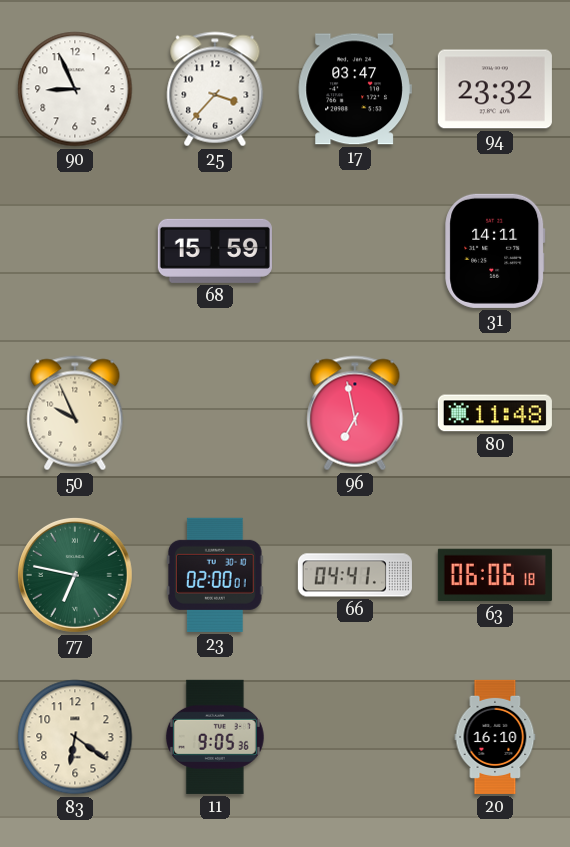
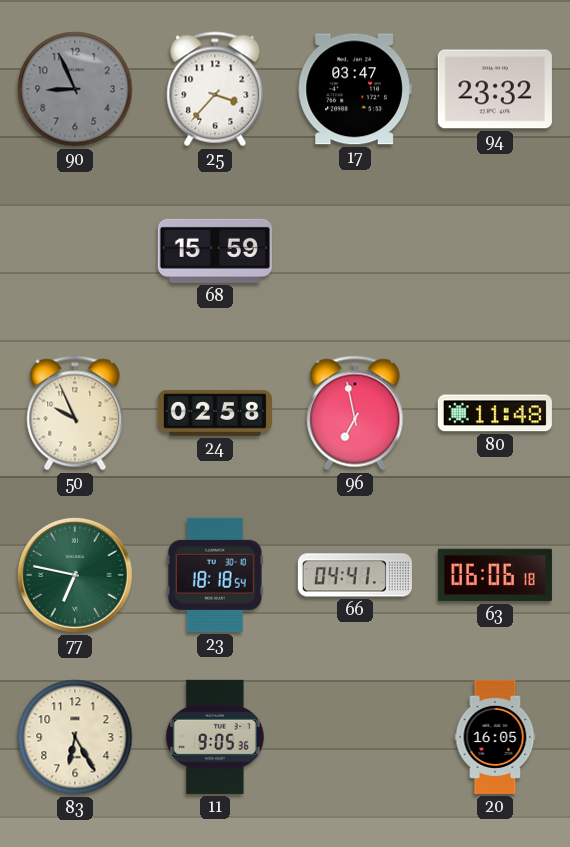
90 dial: white -> grey (75, 89)
31: 14:11 -> none (495, 251)
24: none -> 02:58 (215, 413)
23: 02:00 -> 18:18 (216, 575)
83: 6:21 -> 6:25 (75, 737)
20: 16:10 -> 16:05 (495, 737)
